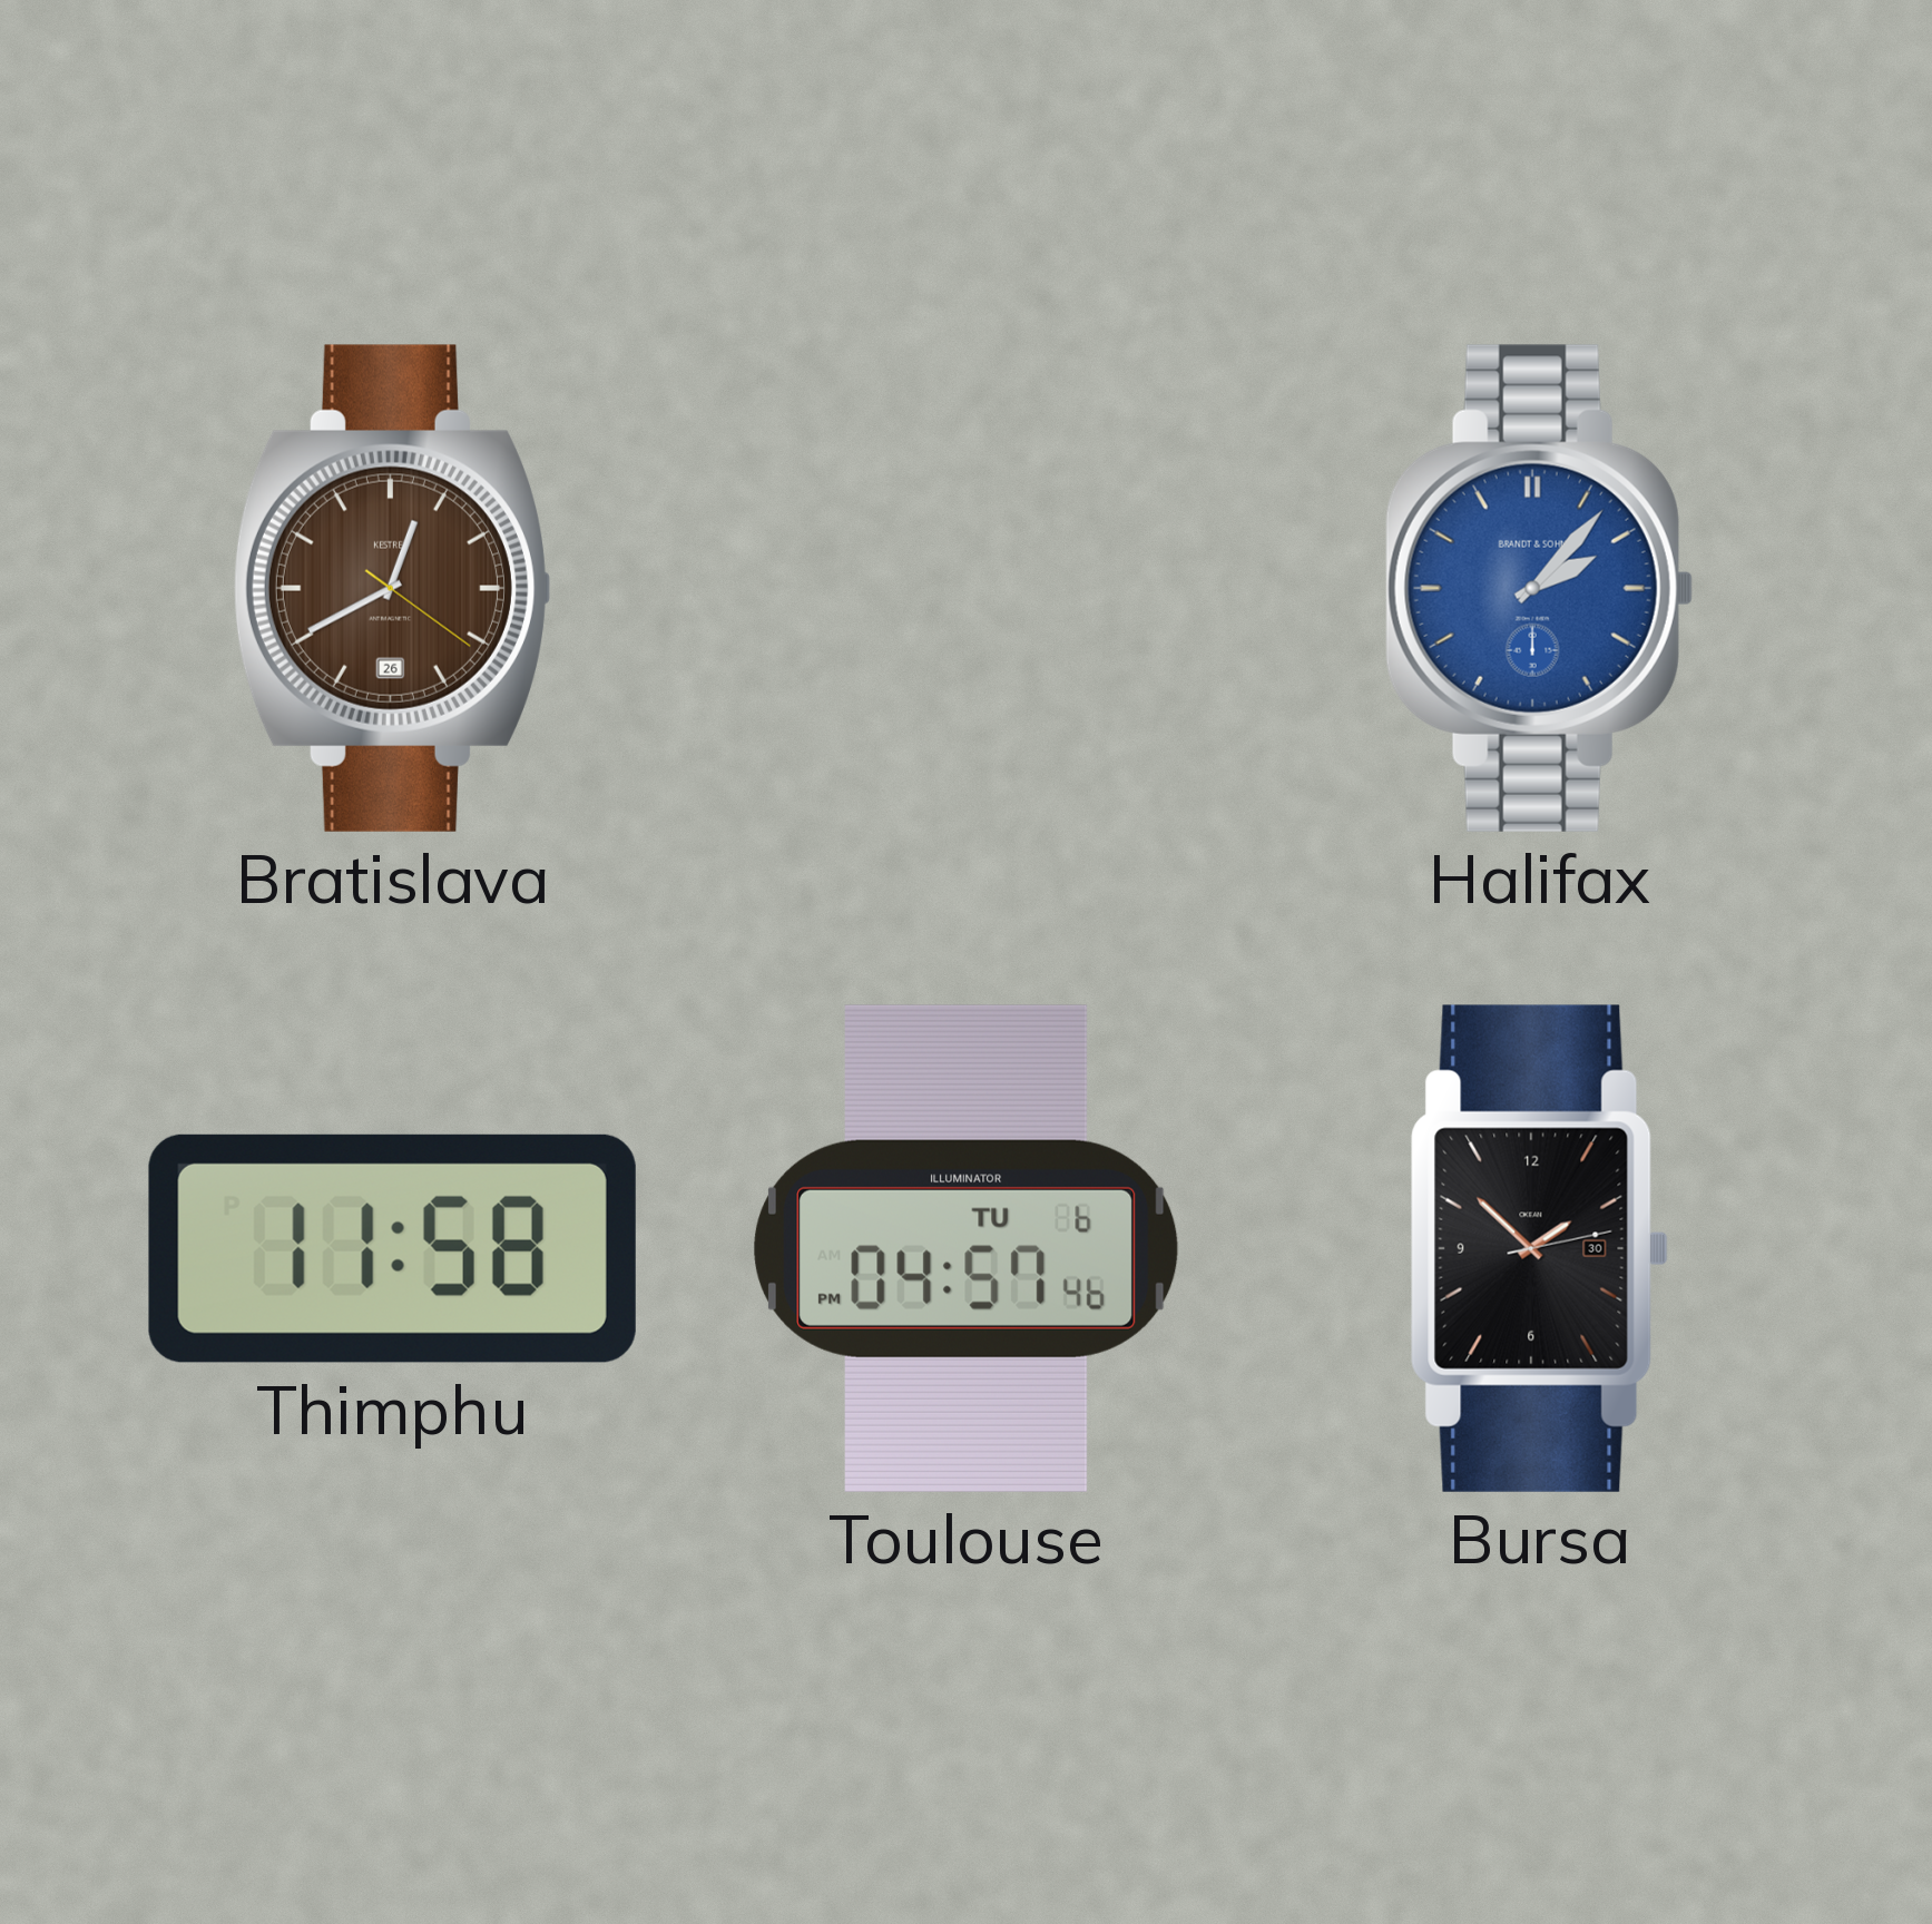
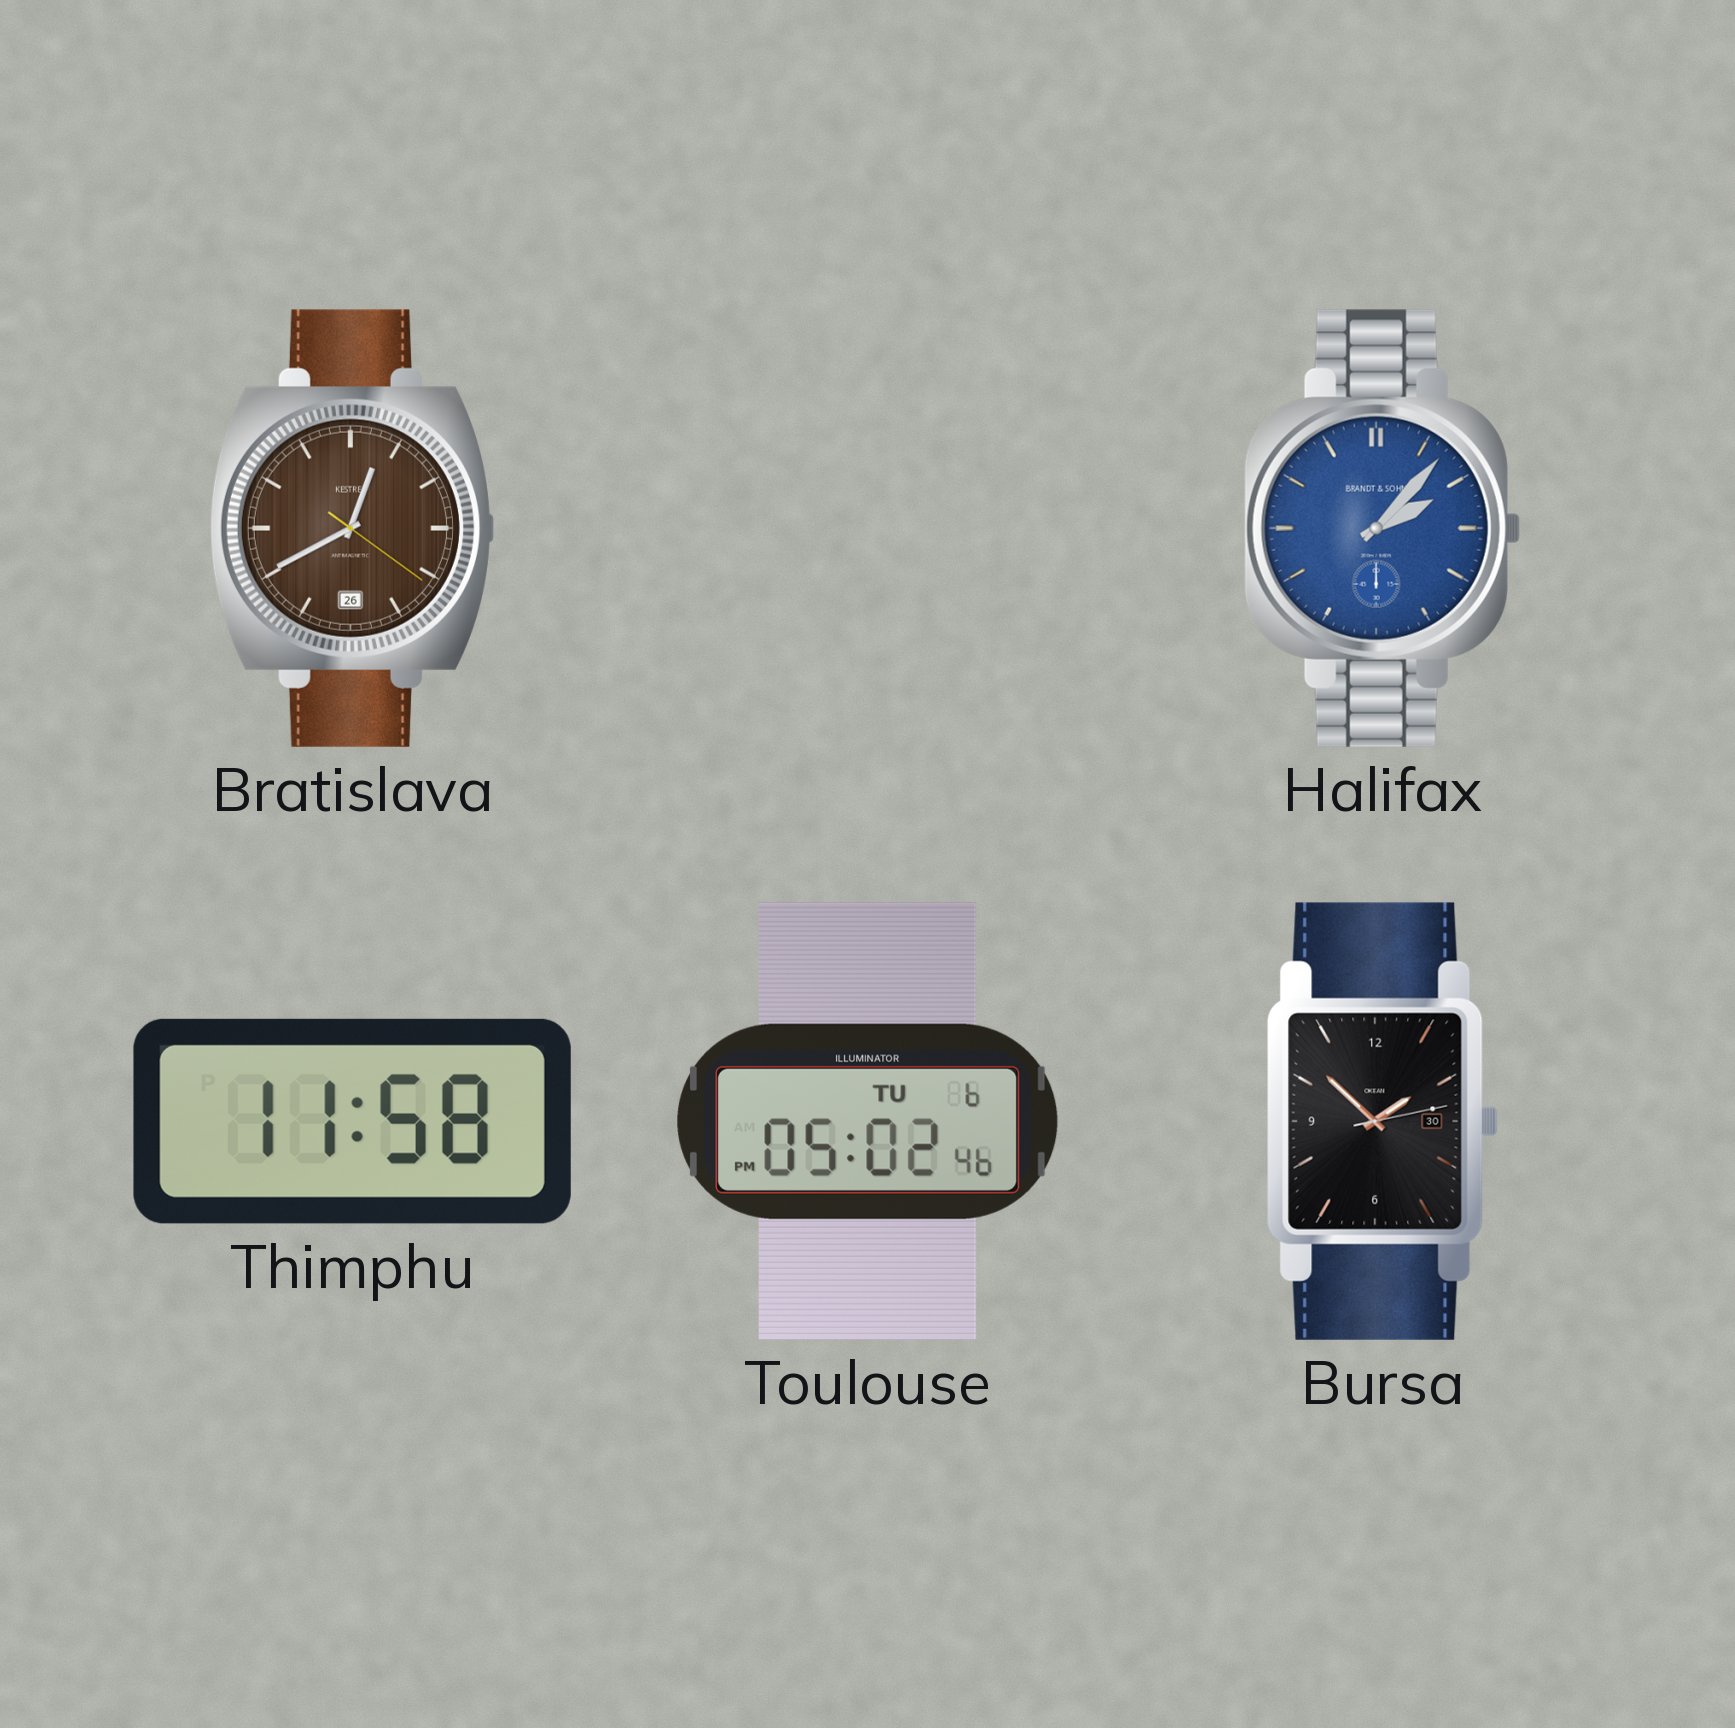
Toulouse: 04:57 -> 05:02 (868, 1121)
